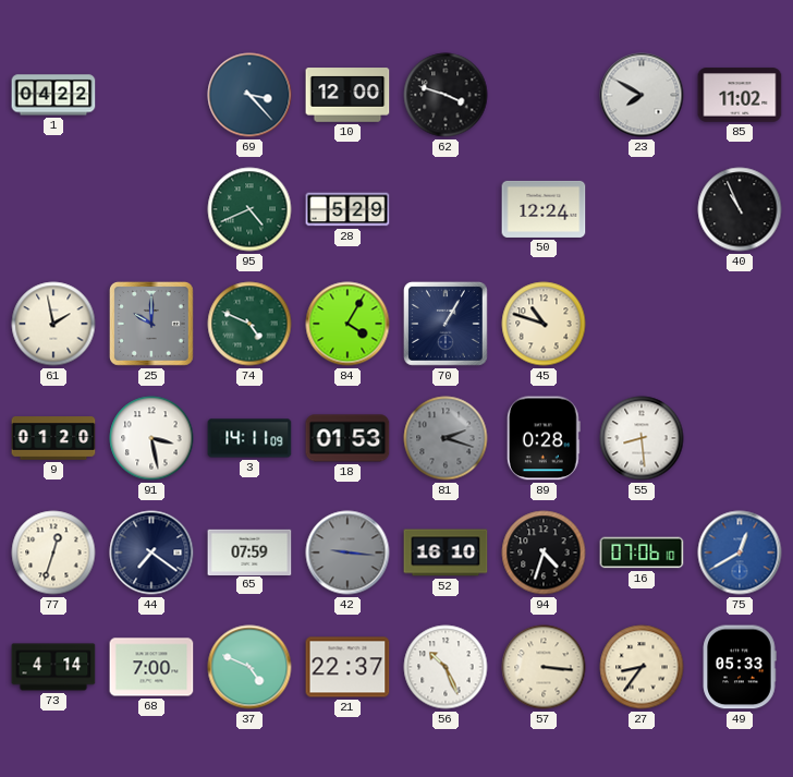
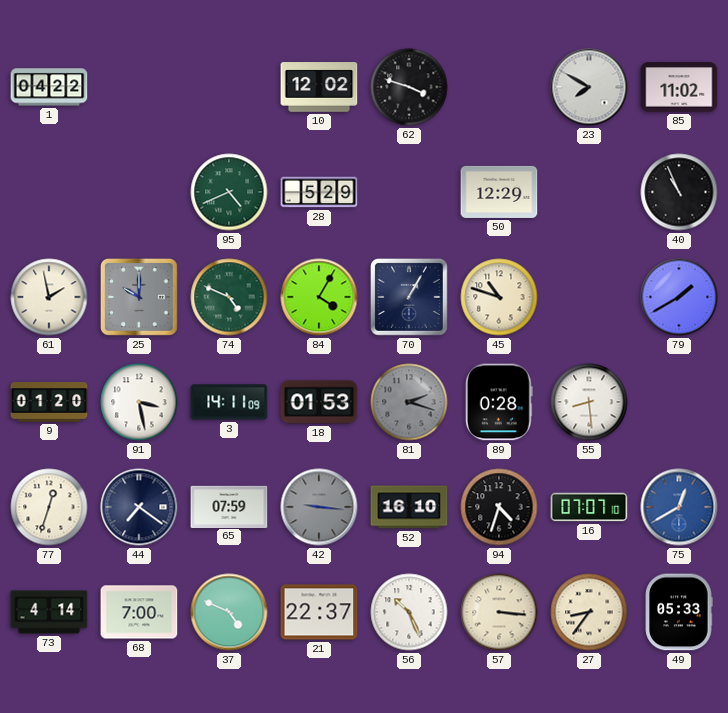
69: 3:23 -> none (249, 95)
10: 12:00 -> 12:02 (319, 87)
50: 12:24 -> 12:29 (499, 192)
79: none -> 1:40 (679, 297)
16: 07:06 -> 07:07 (589, 507)
